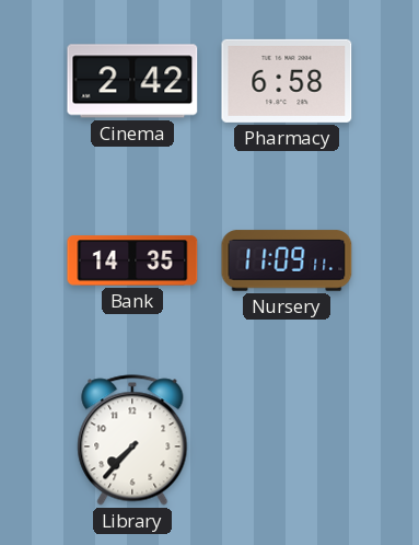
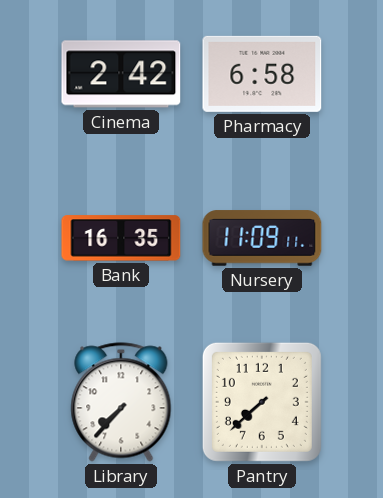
Bank: 14:35 -> 16:35 (121, 238)
Pantry: none -> 7:38 (262, 402)
